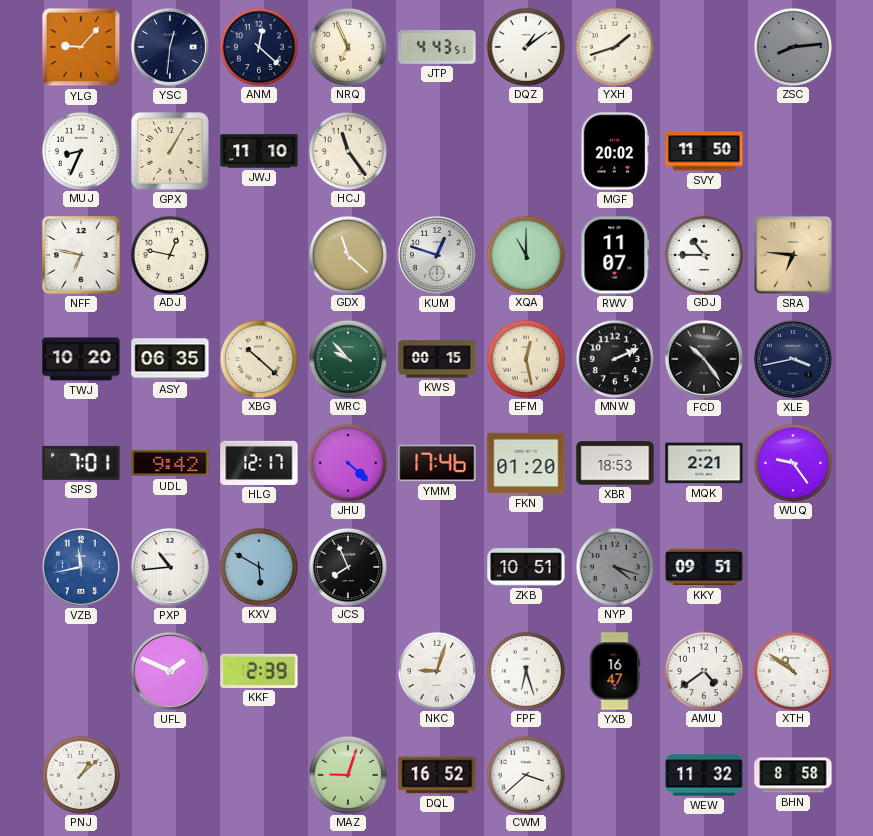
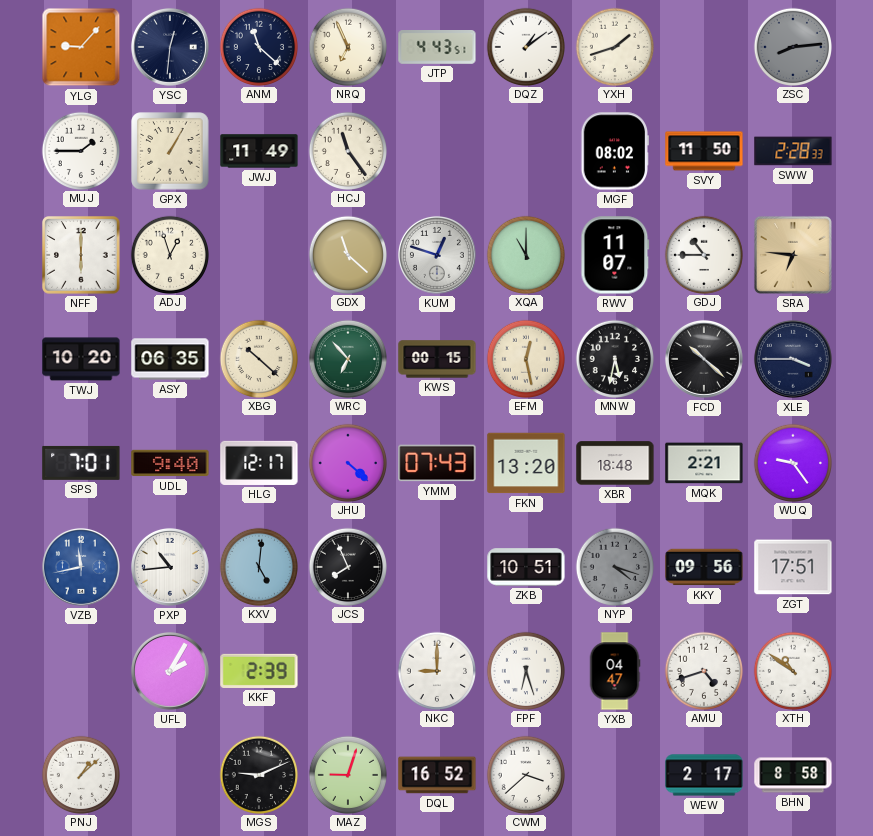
ANM: 12:22 -> 11:22 (258, 46)
MUJ: 8:34 -> 1:45 (80, 150)
JWJ: 11:10 -> 11:49 (259, 151)
MGF: 20:02 -> 08:02 (614, 151)
SWW: none -> 2:28 (793, 151)
NFF: 6:47 -> 6:00 (81, 255)
ADJ: 12:47 -> 12:57 (169, 254)
WRC: 9:53 -> 6:53 (347, 358)
MNW: 2:11 -> 5:32 (614, 358)
FCD: 10:24 -> 10:22 (704, 359)
XLE: 3:43 -> 3:45 (793, 359)
UDL: 9:42 -> 9:40 (170, 463)
YMM: 17:46 -> 07:43 (437, 463)
FKN: 01:20 -> 13:20 (526, 463)
XBR: 18:53 -> 18:48 (615, 463)
KXV: 5:50 -> 5:01 (258, 566)
KKY: 09:51 -> 09:56 (704, 567)
ZGT: none -> 17:51 (793, 567)
UFL: 1:49 -> 2:05 (170, 671)
NKC: 9:03 -> 9:00 (436, 670)
YXB: 16:47 -> 04:47 (615, 671)
AMU: 4:39 -> 4:42 (703, 670)
MGS: none -> 9:11 (258, 774)
WEW: 11:32 -> 2:17 (704, 775)
